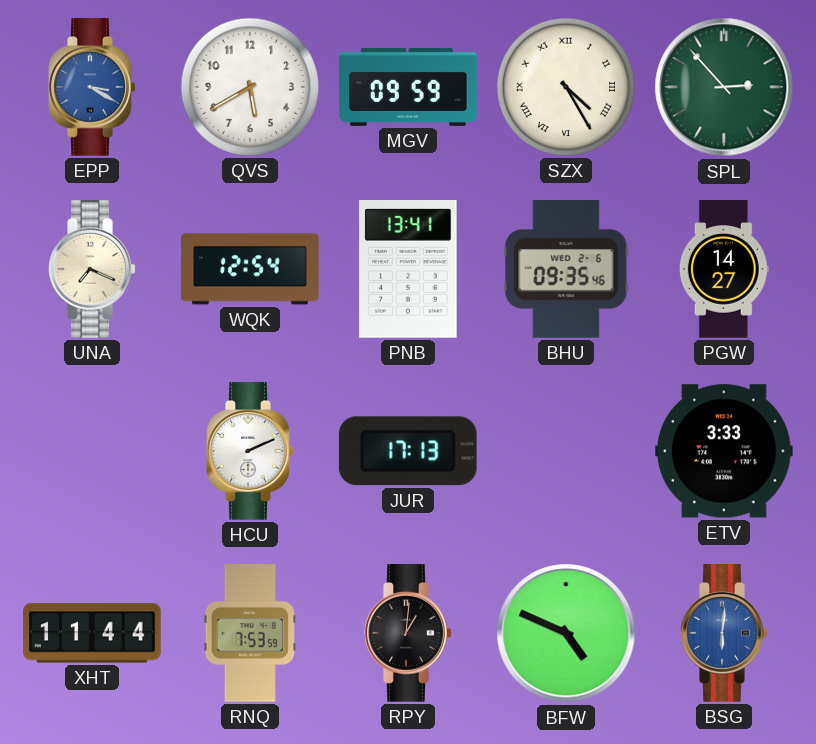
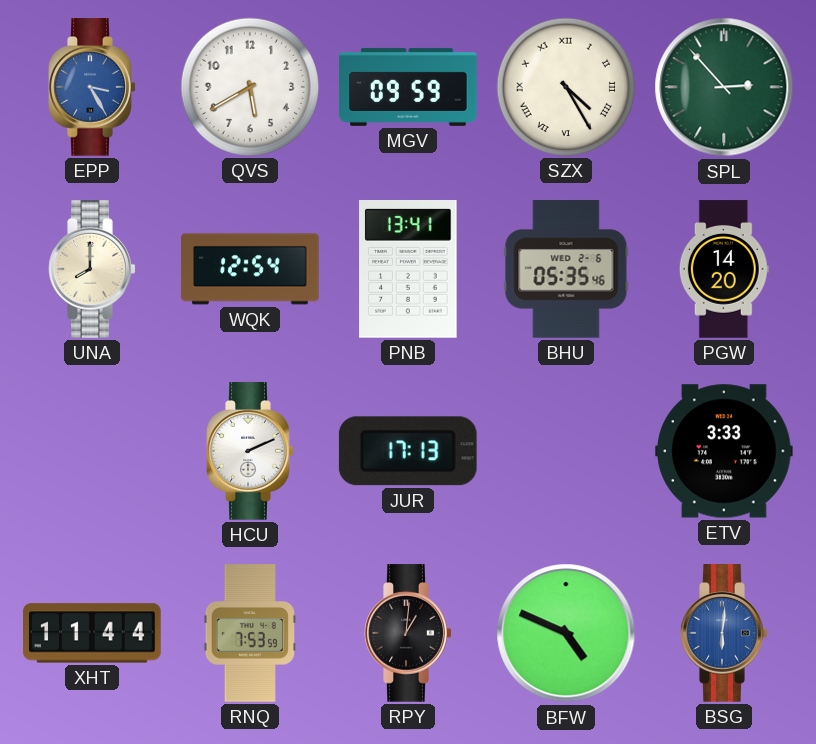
EPP: 3:20 -> 3:25 (92, 87)
UNA: 7:19 -> 8:00 (92, 269)
BHU: 09:35 -> 05:35 (566, 269)
PGW: 14:27 -> 14:20 (724, 269)
